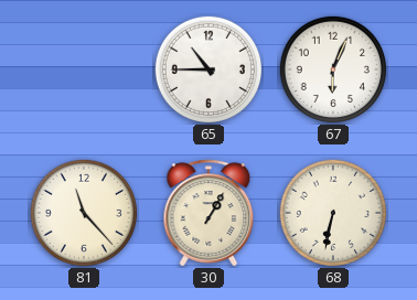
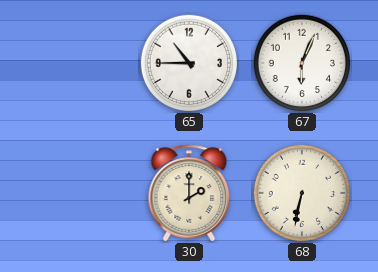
81: 11:23 -> none (83, 212)
30: 1:05 -> 2:00 (189, 193)
